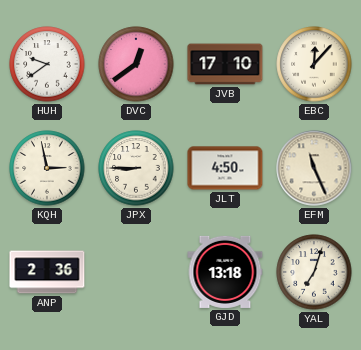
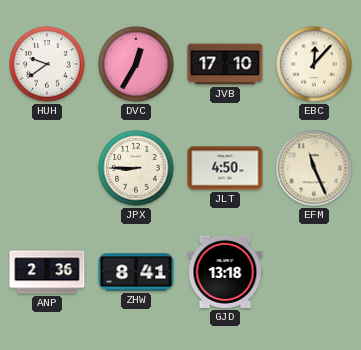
DVC: 12:39 -> 12:35 (136, 64)
KQH: 2:58 -> none (47, 168)
ZHW: none -> 8:41 (136, 272)
YAL: 7:03 -> none (314, 272)
